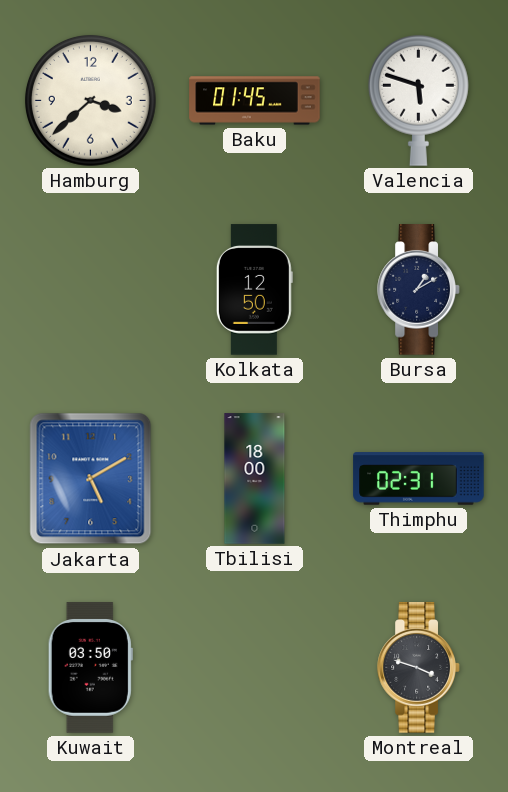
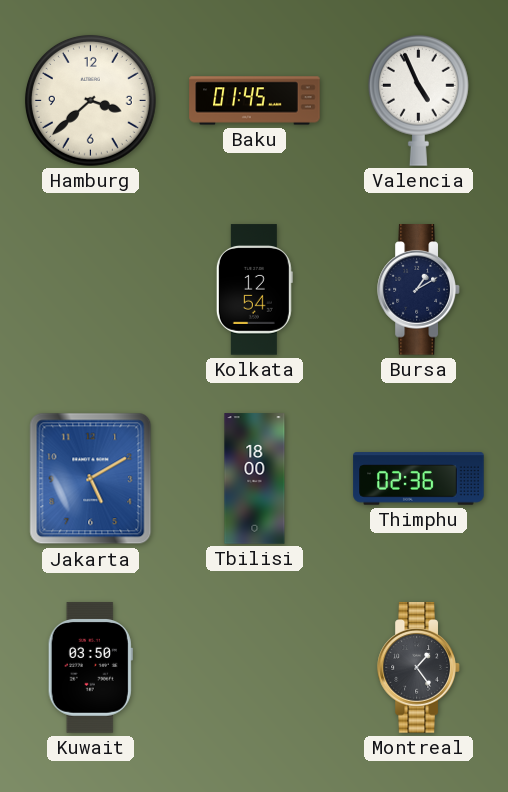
Valencia: 5:48 -> 4:56 (418, 100)
Kolkata: 12:50 -> 12:54 (254, 290)
Thimphu: 02:31 -> 02:36 (419, 479)
Montreal: 3:48 -> 1:24 (419, 668)
